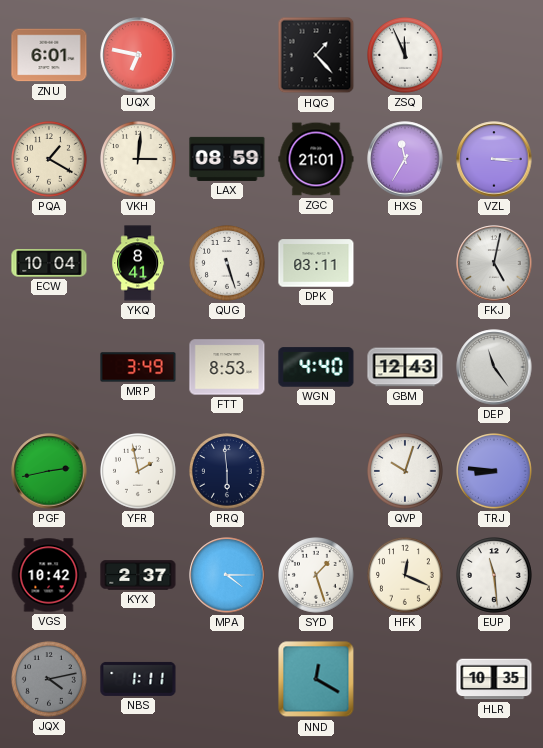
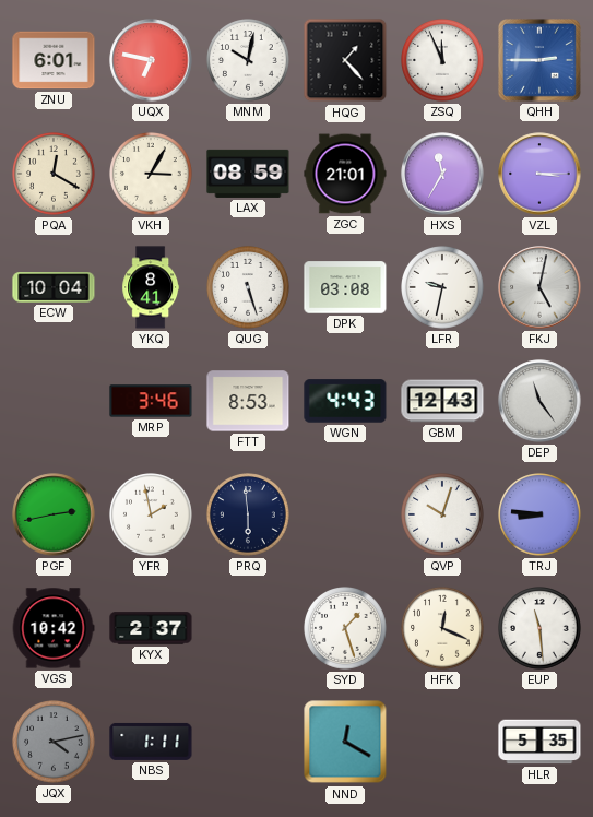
MNM: none -> 10:02 (249, 61)
QHH: none -> 2:45 (541, 61)
PQA: 1:20 -> 12:20 (55, 175)
VKH: 3:01 -> 3:05 (152, 175)
DPK: 03:11 -> 03:08 (345, 287)
LFR: none -> 9:32 (443, 288)
MRP: 3:49 -> 3:46 (151, 401)
WGN: 4:40 -> 4:43 (345, 401)
MPA: 4:15 -> none (227, 575)
HLR: 10:35 -> 5:35 (539, 742)
